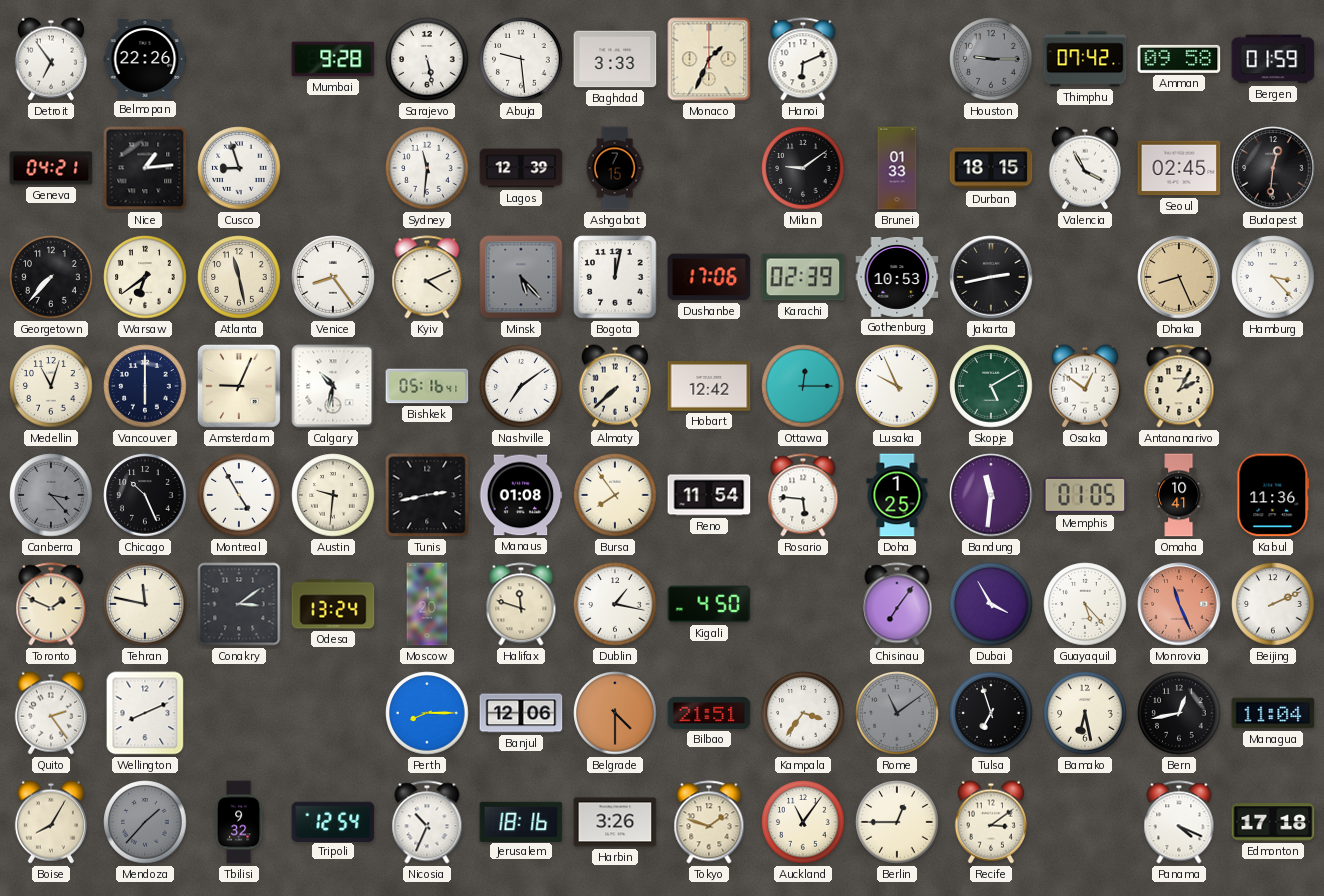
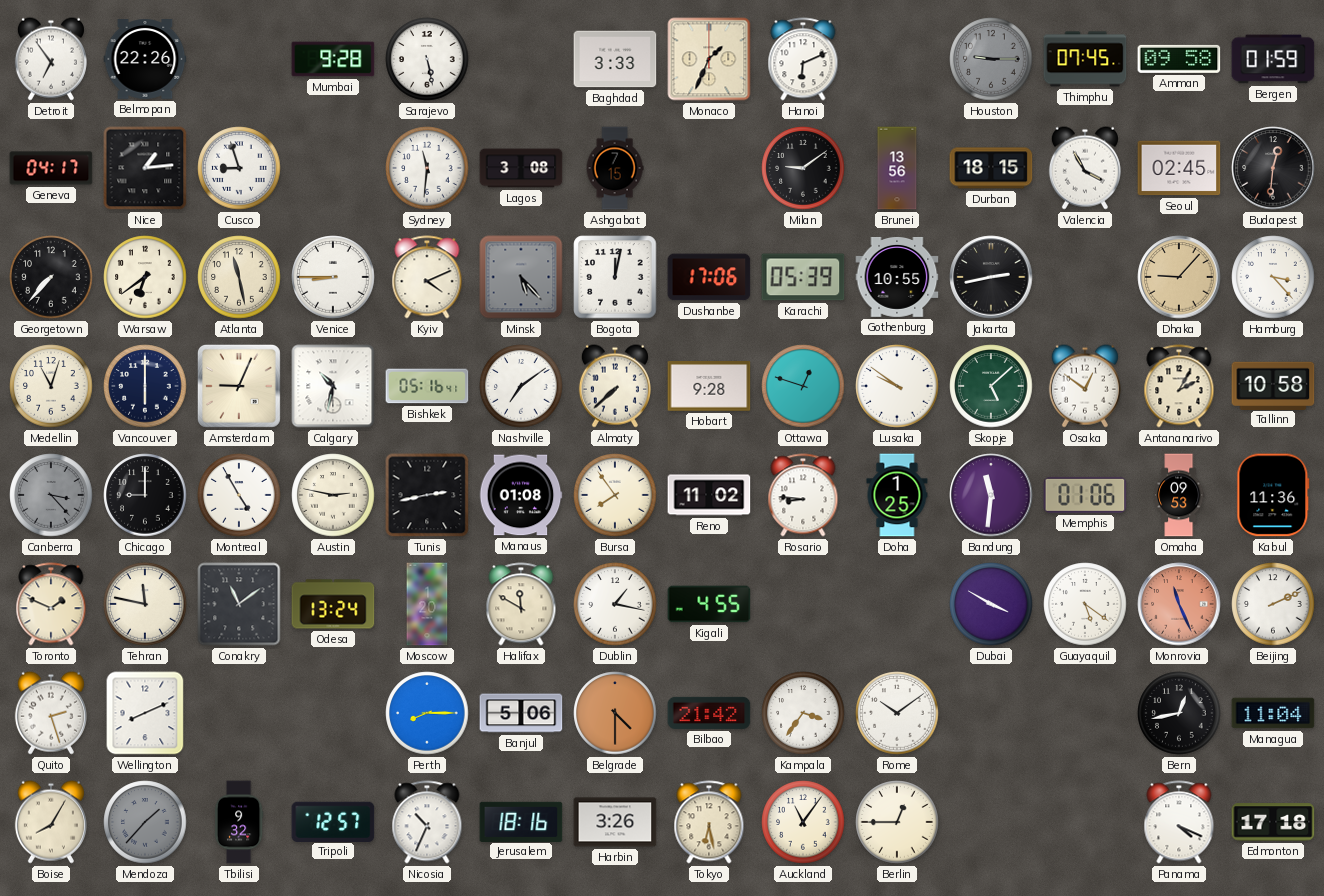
Abuja: 9:29 -> none (521, 59)
Thimphu: 07:42 -> 07:45 (1085, 59)
Geneva: 04:21 -> 04:17 (51, 168)
Lagos: 12:39 -> 3:08 (521, 168)
Brunei: 01:33 -> 13:56 (897, 168)
Venice: 8:24 -> 8:45 (333, 277)
Karachi: 02:39 -> 05:39 (803, 277)
Gothenburg: 10:53 -> 10:55 (897, 277)
Dhaka: 8:26 -> 9:07 (1179, 277)
Hobart: 12:42 -> 9:28 (709, 387)
Ottawa: 12:15 -> 12:48 (803, 386)
Lusaka: 9:56 -> 9:51 (897, 386)
Skopje: 5:10 -> 5:08 (991, 386)
Tallinn: none -> 10:58 (1273, 385)
Chicago: 10:26 -> 9:00 (145, 495)
Austin: 9:31 -> 2:47 (333, 495)
Reno: 11:54 -> 11:02 (709, 495)
Rosario: 5:46 -> 8:46 (803, 495)
Memphis: 01:05 -> 01:06 (1085, 495)
Omaha: 10:41 -> 09:53 (1179, 495)
Conakry: 3:09 -> 11:09 (239, 604)
Halifax: 11:48 -> 11:50 (521, 604)
Kigali: 4:50 -> 4:55 (709, 604)
Chisinau: 7:06 -> none (897, 604)
Dubai: 3:55 -> 3:50 (991, 604)
Guayaquil: 5:23 -> 5:21 (1085, 604)
Quito: 2:24 -> 2:27 (51, 713)
Banjul: 12:06 -> 5:06 (521, 713)
Bilbao: 21:51 -> 21:42 (709, 713)
Rome: 11:09 -> 10:09 (897, 713)
Rome dial: grey -> white (897, 713)
Tulsa: 6:57 -> none (991, 713)
Bamako: 6:28 -> none (1085, 713)
Tripoli: 12:54 -> 12:57 (333, 821)
Tokyo: 1:48 -> 6:28 (709, 822)
Recife: 3:09 -> none (991, 822)
